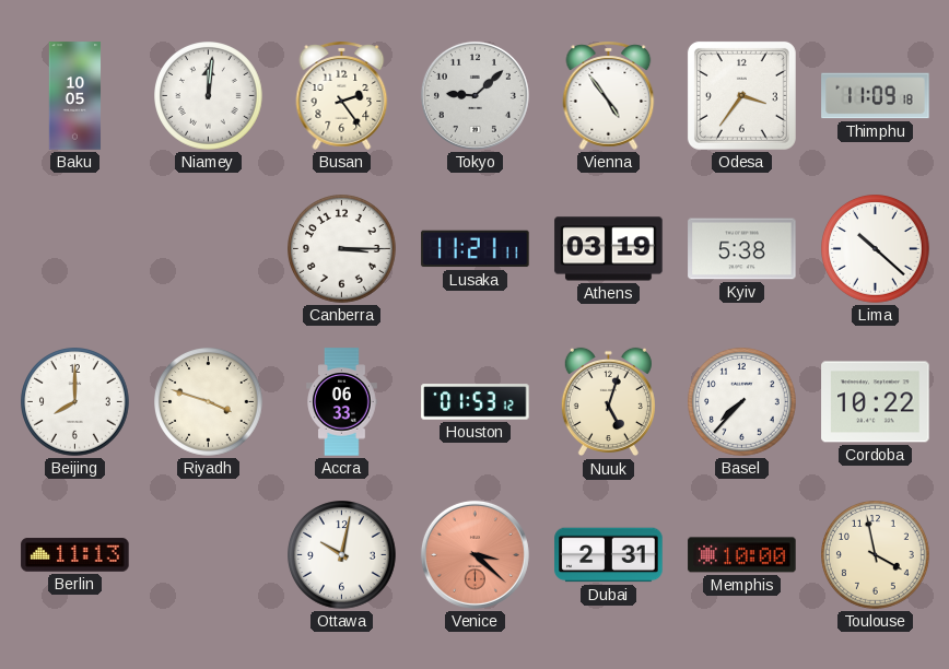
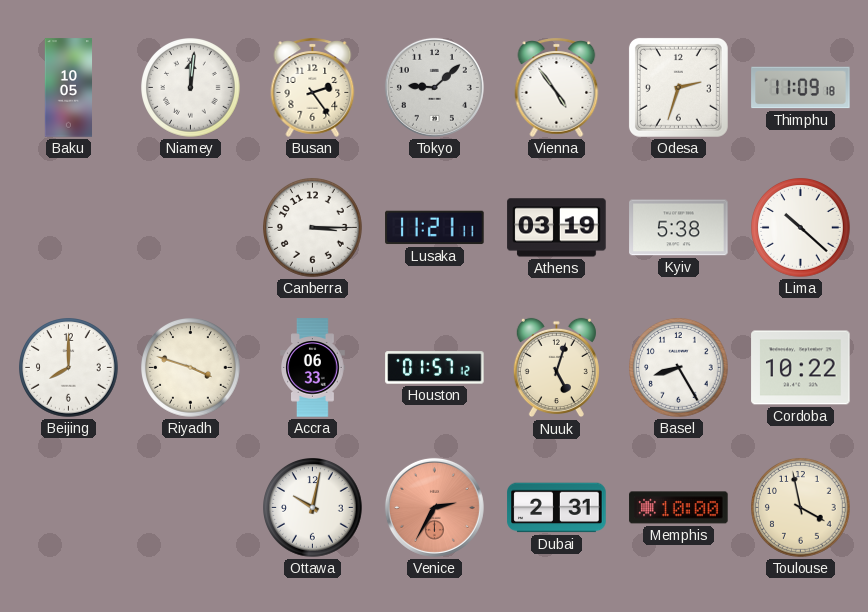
Odesa: 3:36 -> 2:33 (678, 87)
Houston: 01:53 -> 01:57 (435, 368)
Basel: 7:37 -> 8:25 (679, 368)
Berlin: 11:13 -> none (75, 555)
Venice: 3:22 -> 2:35 (434, 507)
